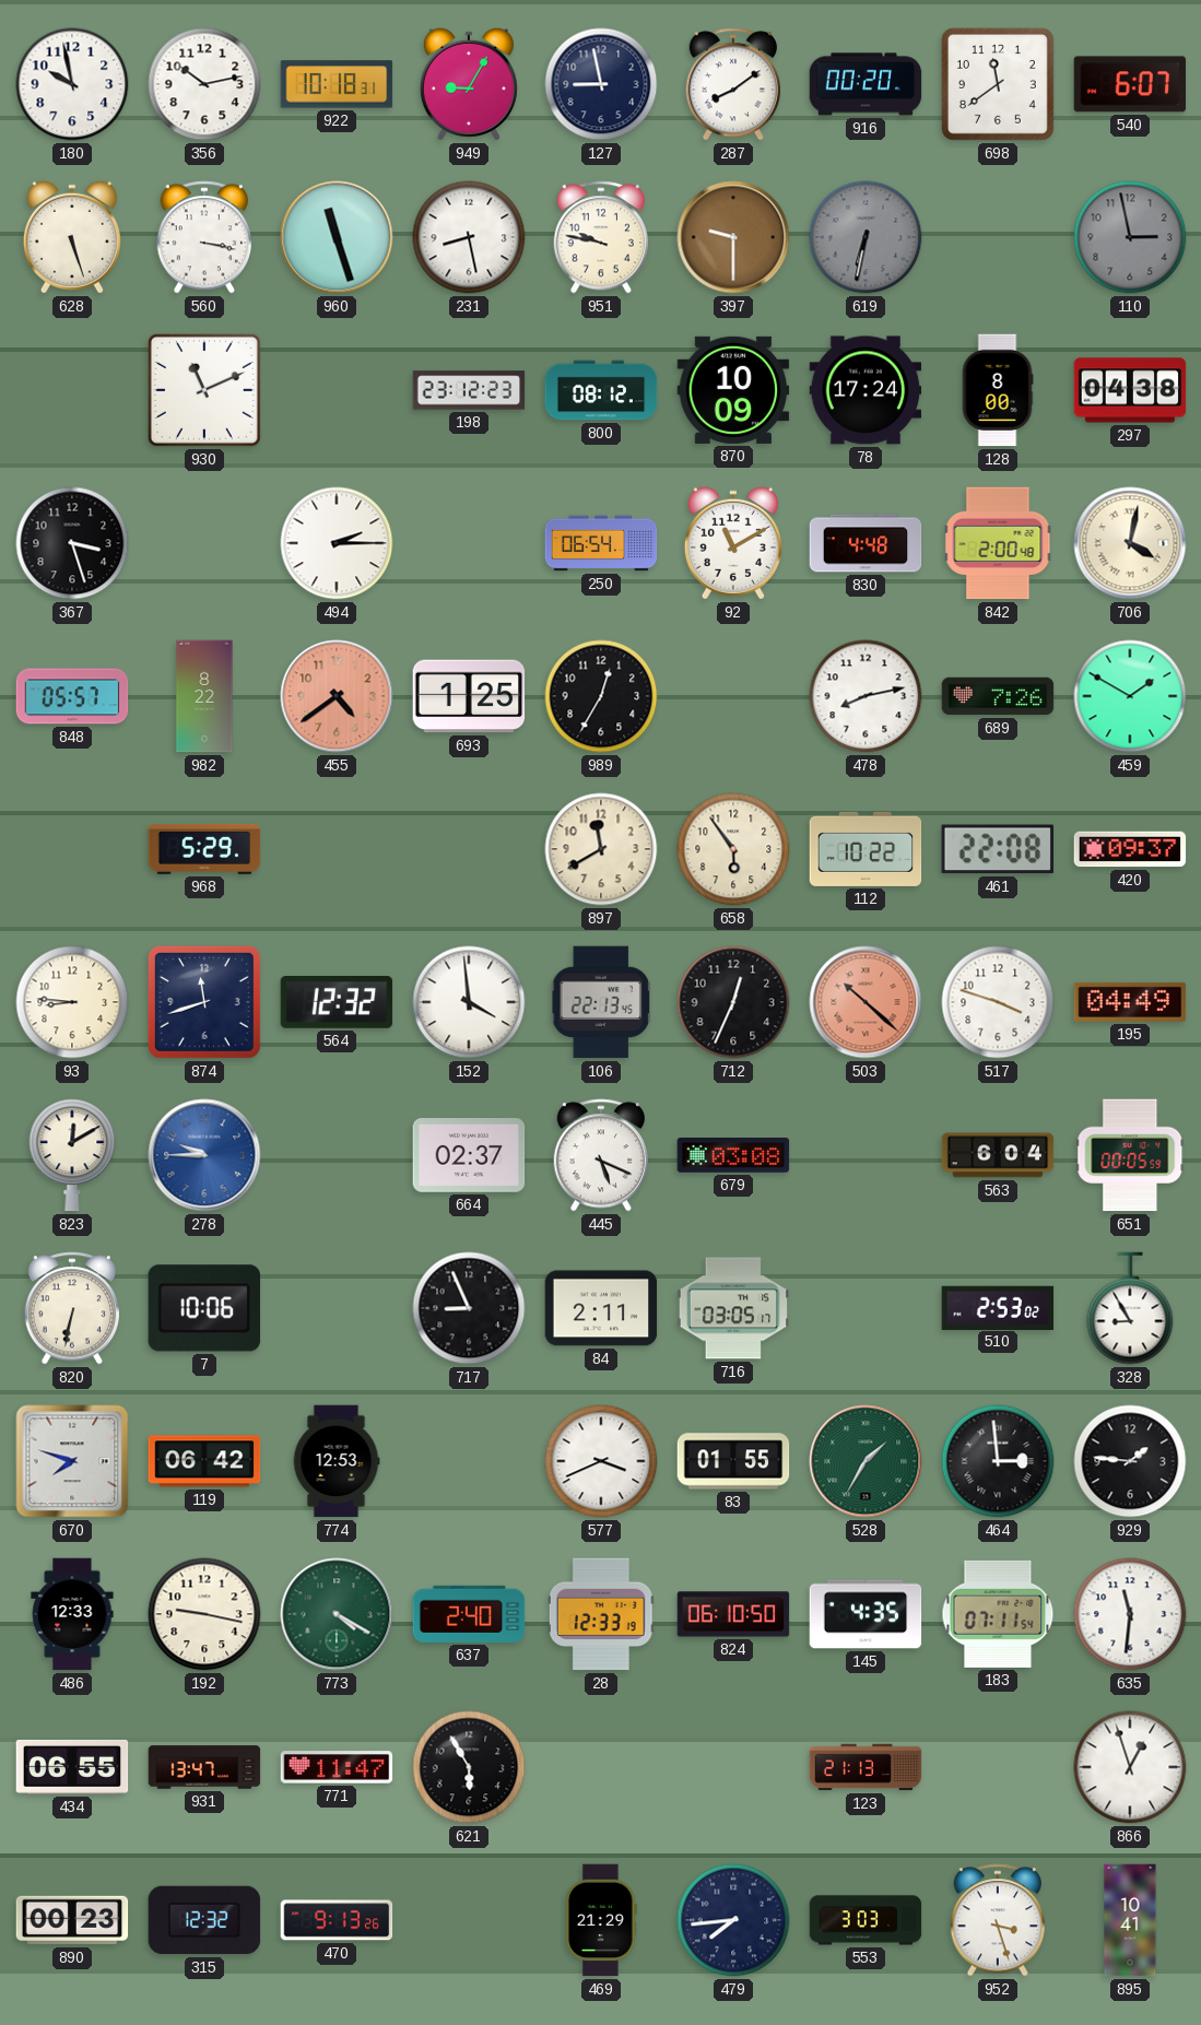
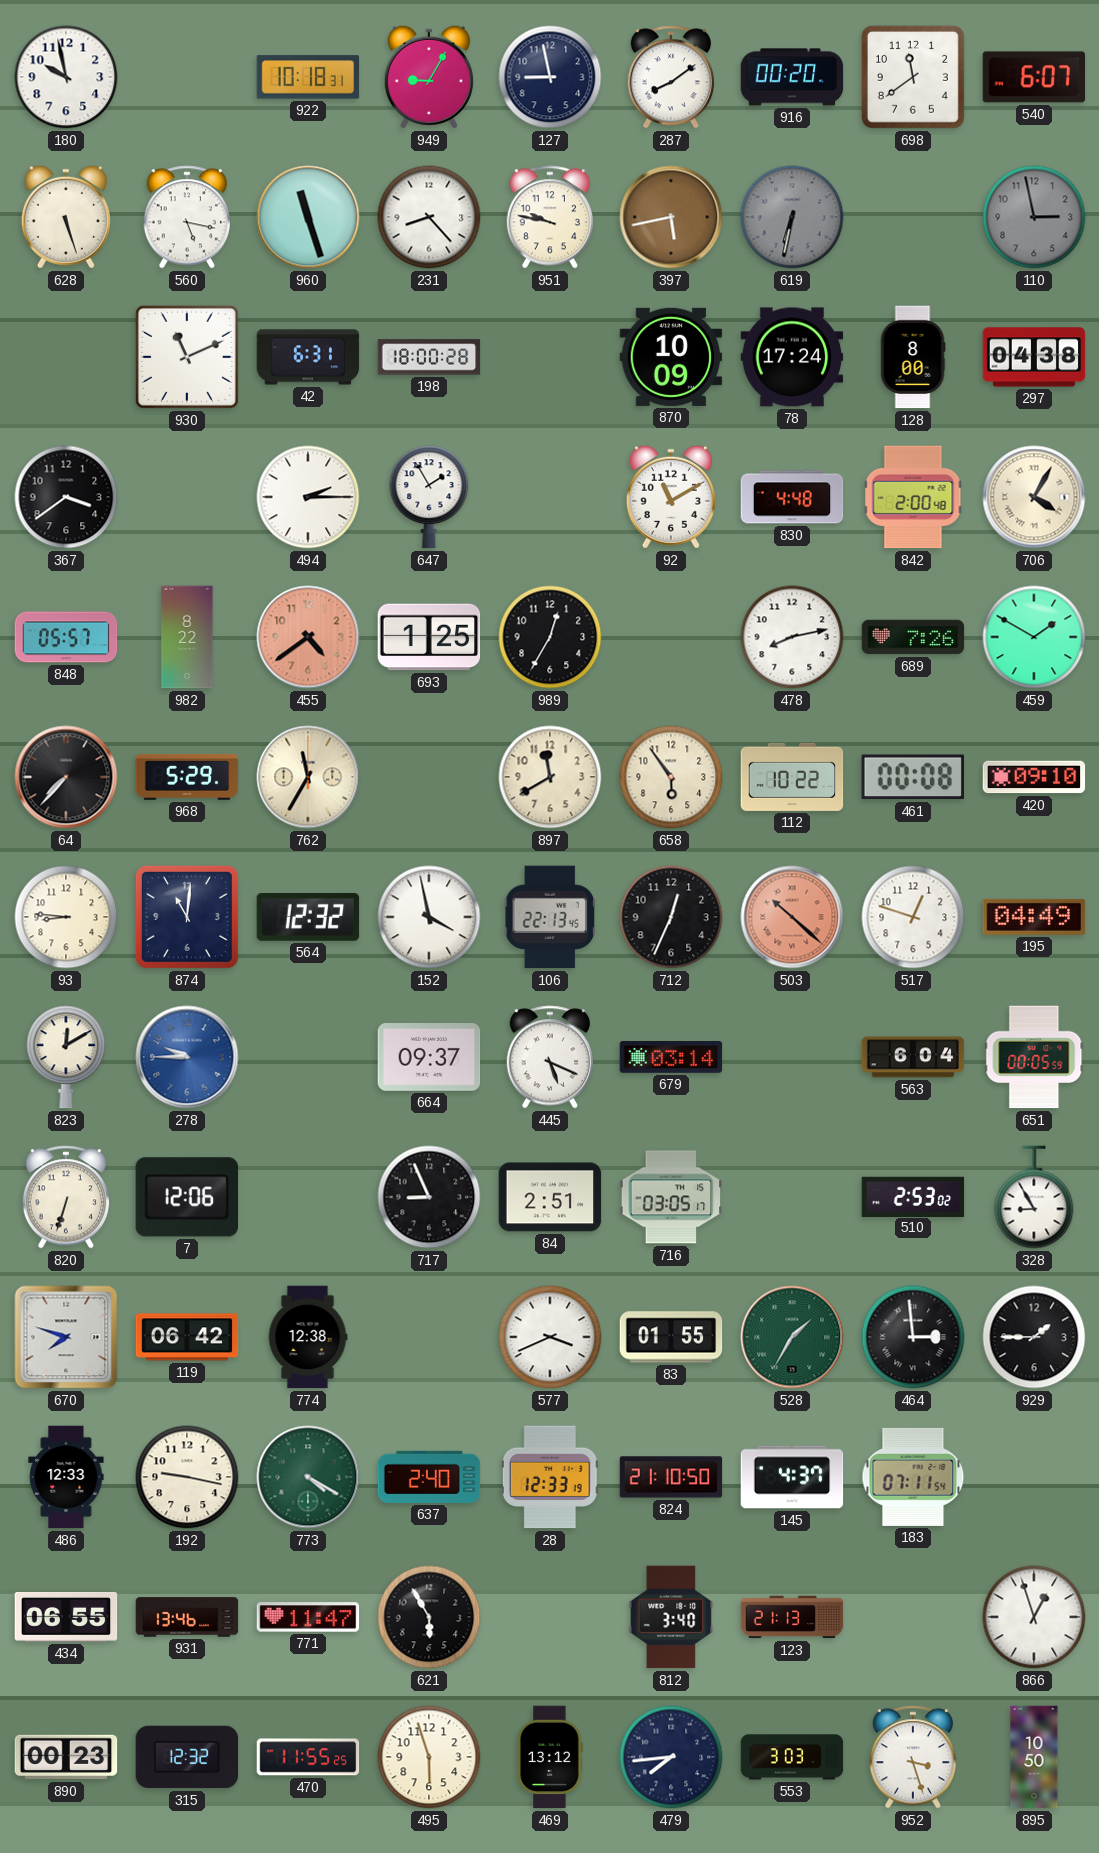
356: 10:13 -> none (204, 84)
560: 3:17 -> 5:17 (186, 217)
231: 8:28 -> 8:23 (429, 217)
397: 9:30 -> 5:43 (671, 217)
42: none -> 6:31 (308, 357)
198: 23:12 -> 18:00 (429, 357)
800: 08:12 -> none (601, 390)
367: 3:27 -> 3:39 (66, 497)
647: none -> 1:55 (429, 497)
250: 06:54 -> none (601, 543)
706: 4:02 -> 4:05 (1034, 497)
64: none -> 7:37 (66, 777)
762: none -> 11:35 (308, 777)
461: 22:08 -> 00:08 (913, 777)
420: 09:37 -> 09:10 (1034, 777)
874: 11:42 -> 11:01 (187, 917)
152: 3:59 -> 3:58 (429, 917)
517: 3:48 -> 12:48 (913, 917)
664: 02:37 -> 09:37 (429, 1058)
679: 03:08 -> 03:14 (671, 1058)
820: 6:32 -> 6:33 (65, 1197)
7: 10:06 -> 12:06 (186, 1197)
84: 2:11 -> 2:51 (550, 1197)
774: 12:53 -> 12:38 (308, 1337)
929: 1:46 -> 1:45 (1034, 1337)
824: 06:10 -> 21:10 (671, 1477)
145: 4:35 -> 4:37 (792, 1477)
635: 11:31 -> none (1130, 1614)
931: 13:47 -> 13:46 (187, 1617)
812: none -> 3:40 (671, 1617)
470: 9:13 -> 11:55 (308, 1757)
495: none -> 5:57 (429, 1757)
469: 21:29 -> 13:12 (550, 1757)
895: 10:41 -> 10:50 (1034, 1757)
